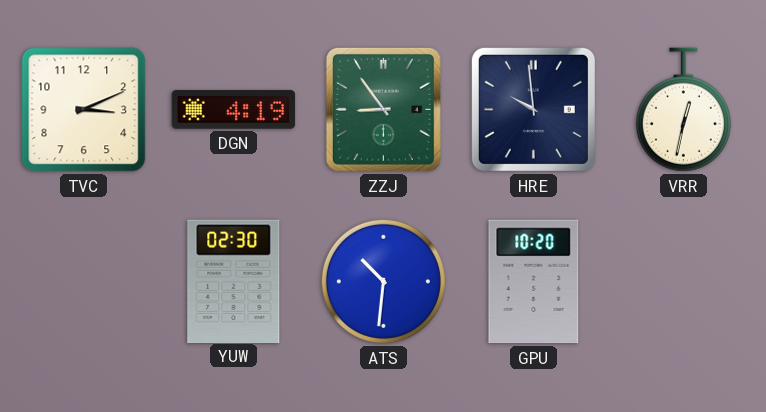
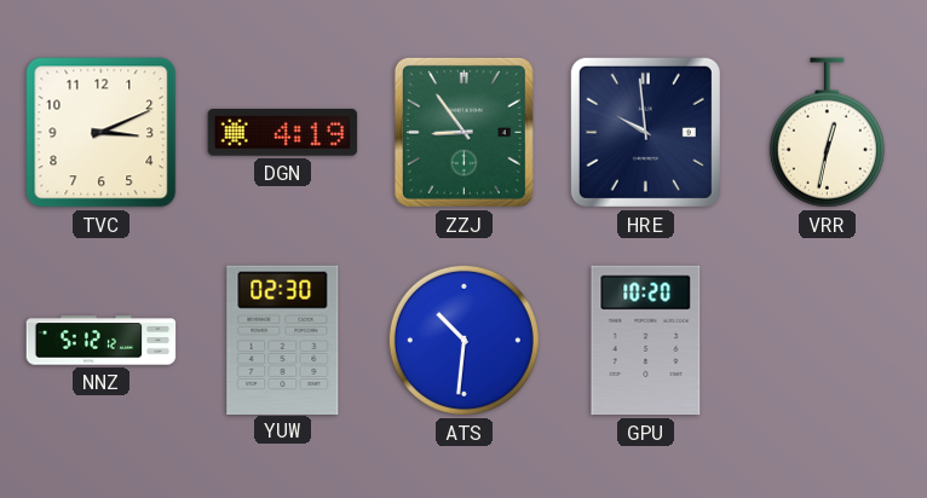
NNZ: none -> 5:12 (102, 341)
